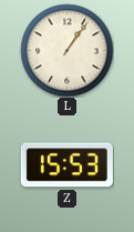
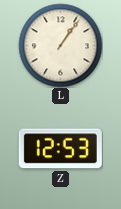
Z: 15:53 -> 12:53 (60, 149)
